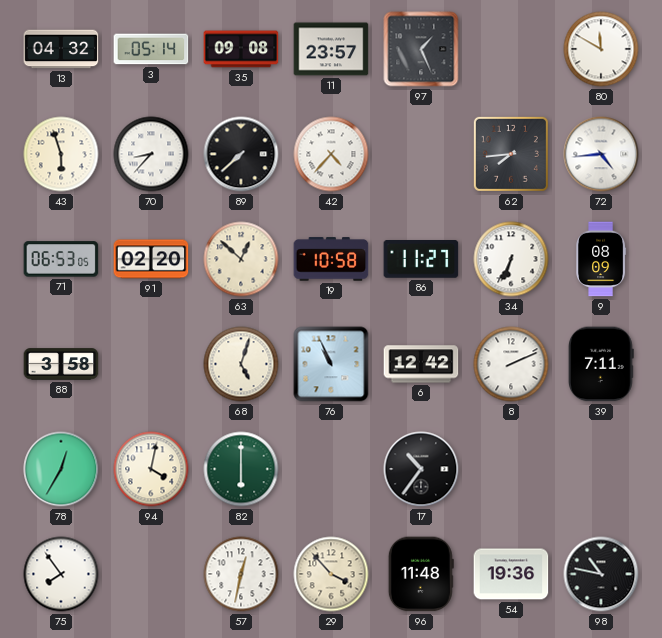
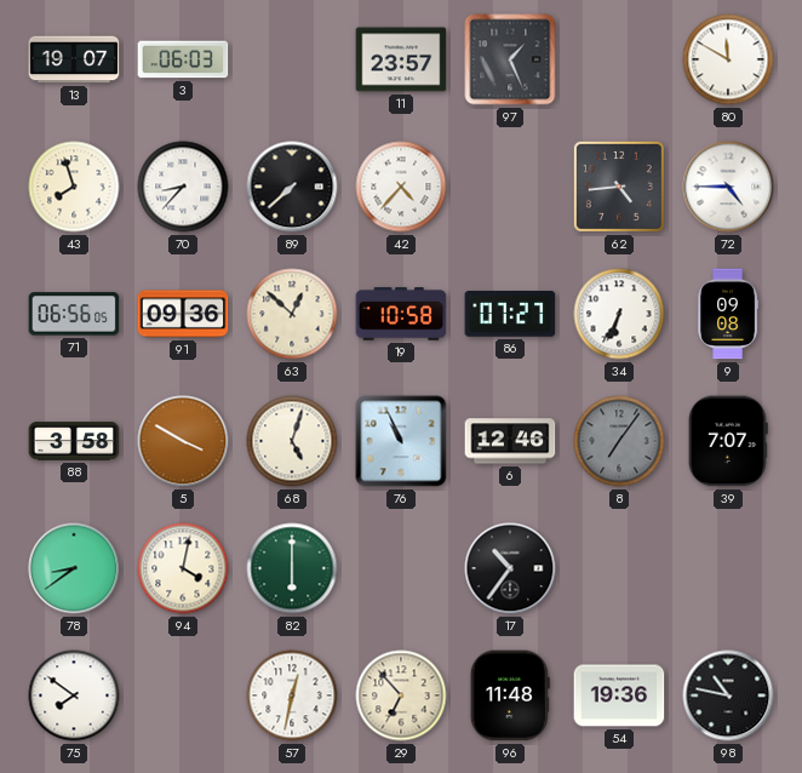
13: 04:32 -> 19:07 (74, 59)
3: 05:14 -> 06:03 (183, 59)
35: 09:08 -> none (241, 49)
43: 5:57 -> 7:57 (74, 187)
62: 7:44 -> 4:44 (619, 187)
72: 4:44 -> 4:45 (728, 187)
71: 06:53 -> 06:56 (74, 314)
91: 02:20 -> 09:36 (183, 314)
86: 11:27 -> 07:27 (510, 314)
9: 08:09 -> 09:08 (729, 314)
5: none -> 3:50 (183, 441)
6: 12:42 -> 12:46 (510, 441)
8: 2:11 -> 7:06 (619, 441)
8 dial: white -> grey (619, 441)
39: 7:11 -> 7:07 (728, 441)
78: 12:35 -> 8:39 (74, 568)
75: 7:54 -> 7:51 (74, 695)
29: 3:53 -> 6:53 (401, 695)
